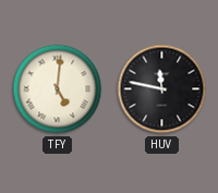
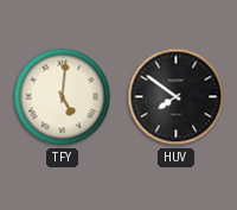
HUV: 11:47 -> 7:51 (177, 97)
